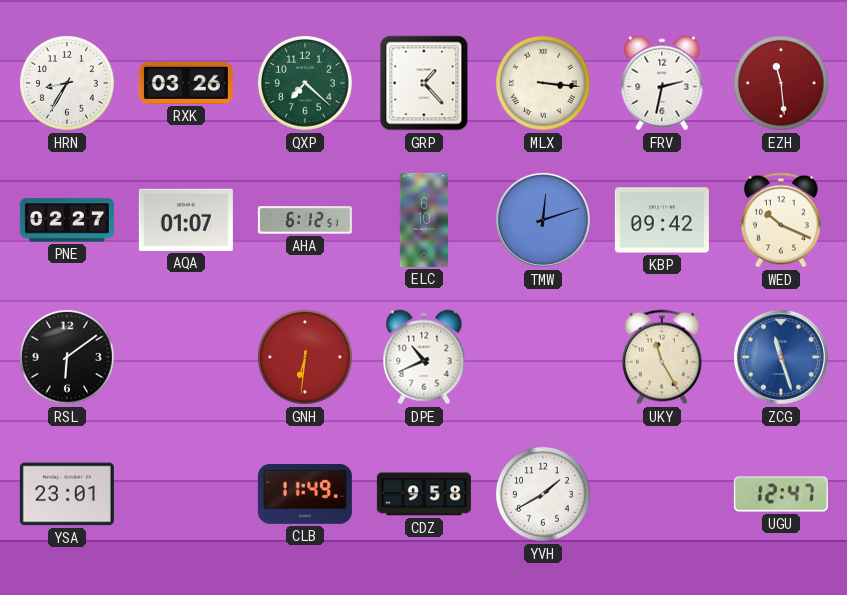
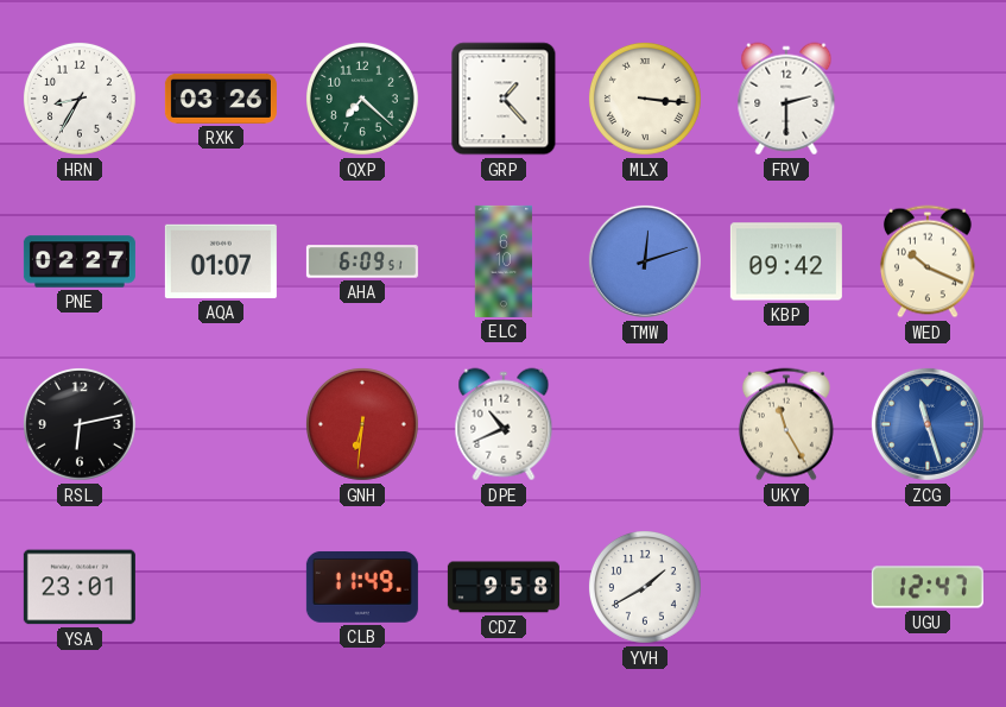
FRV: 2:32 -> 2:30 (786, 99)
EZH: 11:29 -> none (781, 83)
AHA: 6:12 -> 6:09 (362, 261)
RSL: 6:09 -> 6:13 (80, 424)
